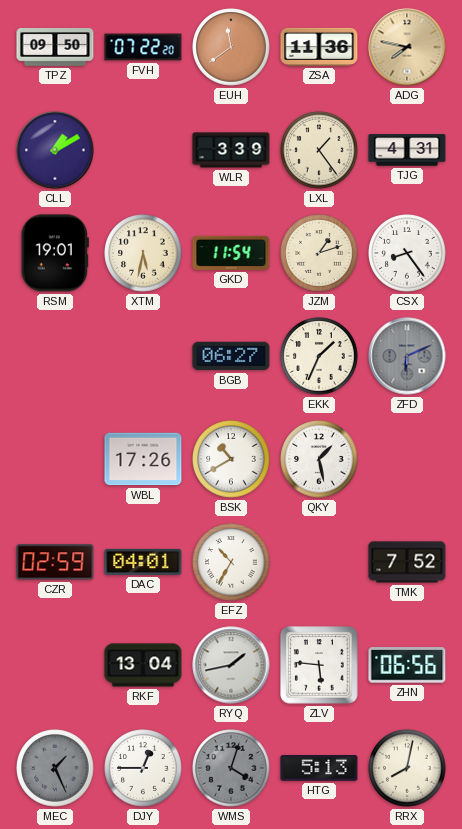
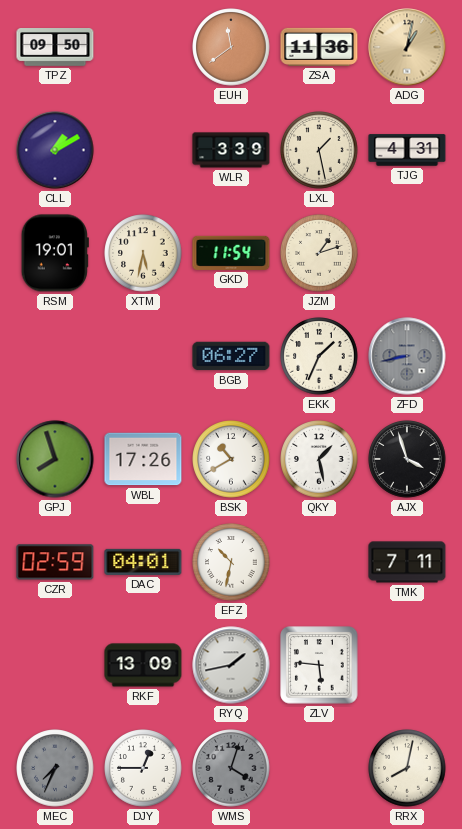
FVH: 07:22 -> none (143, 47)
ADG: 7:47 -> 1:02 (407, 47)
LXL: 1:24 -> 1:28 (319, 150)
CSX: 8:24 -> none (407, 253)
ZFD: 6:11 -> 8:43 (407, 356)
GPJ: none -> 7:57 (55, 459)
AJX: none -> 3:57 (407, 459)
EFZ: 10:35 -> 10:32 (231, 562)
TMK: 7:52 -> 7:11 (407, 562)
RKF: 13:04 -> 13:09 (143, 665)
ZHN: 06:56 -> none (407, 665)
MEC: 1:26 -> 7:34 (55, 768)
HTG: 5:13 -> none (319, 768)
